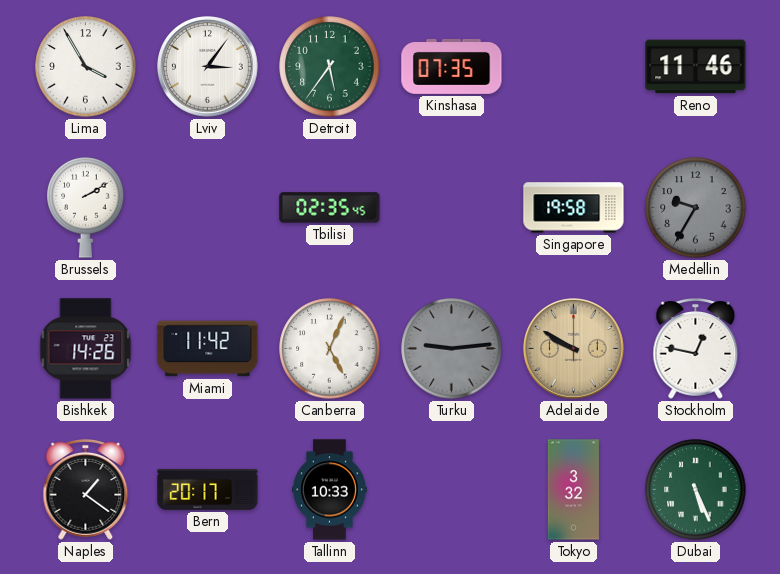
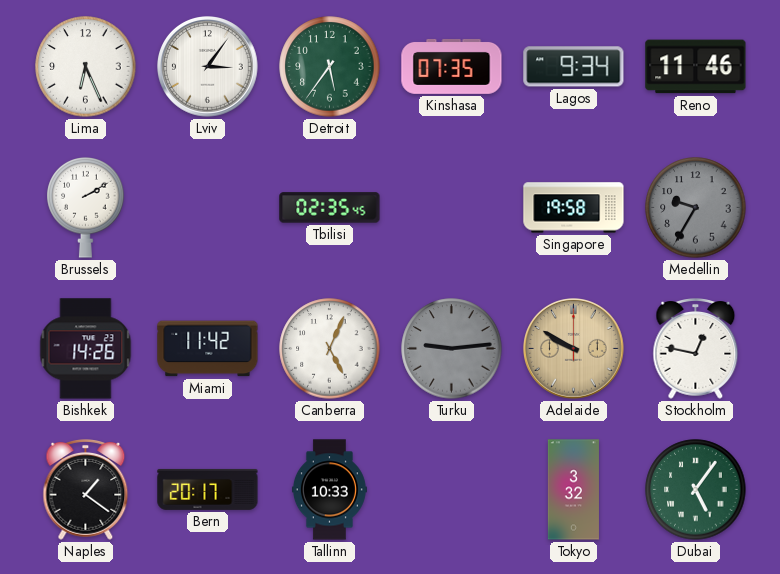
Lima: 3:55 -> 6:26 (86, 67)
Lagos: none -> 9:34 (574, 67)
Dubai: 5:26 -> 5:06 (696, 490)
